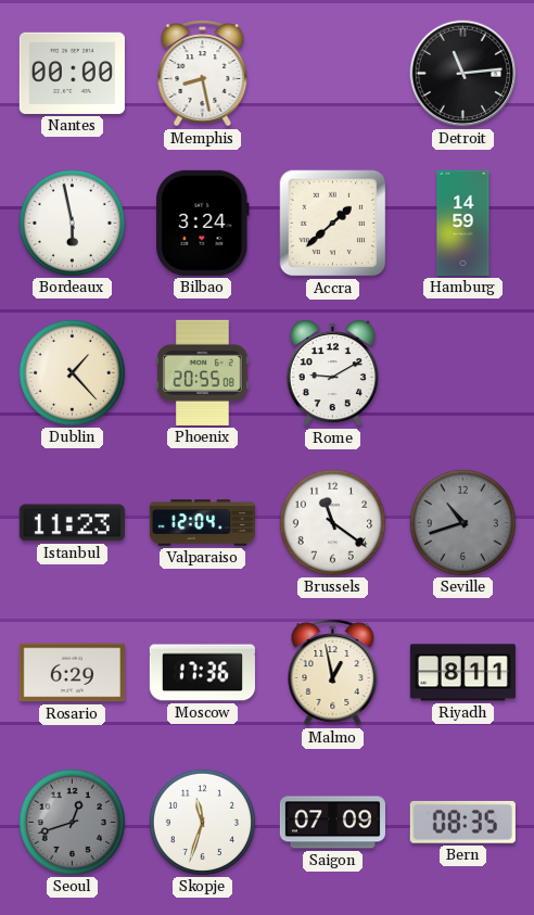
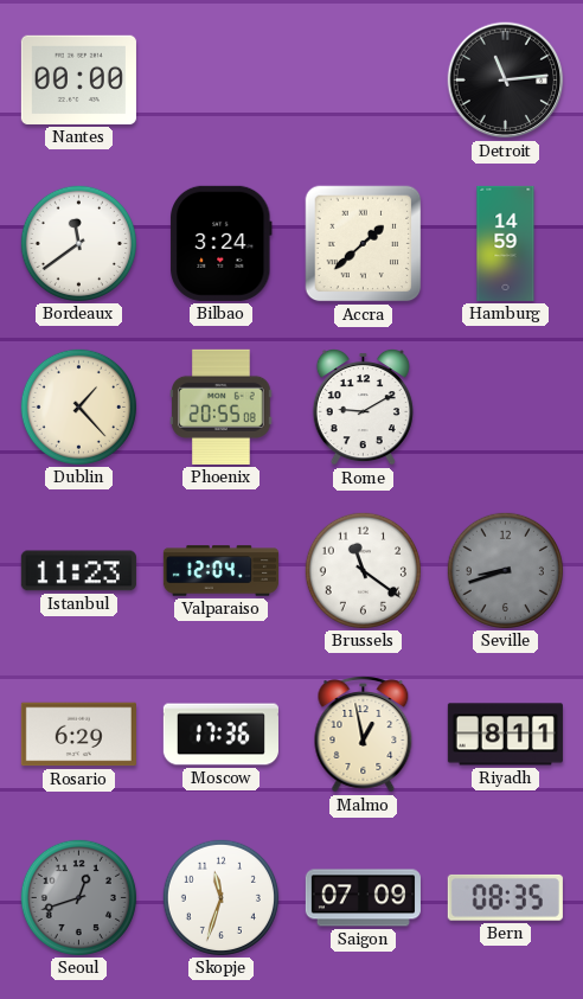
Memphis: 8:28 -> none (203, 74)
Bordeaux: 5:58 -> 11:39 (78, 243)
Seville: 10:42 -> 8:42 (505, 570)
